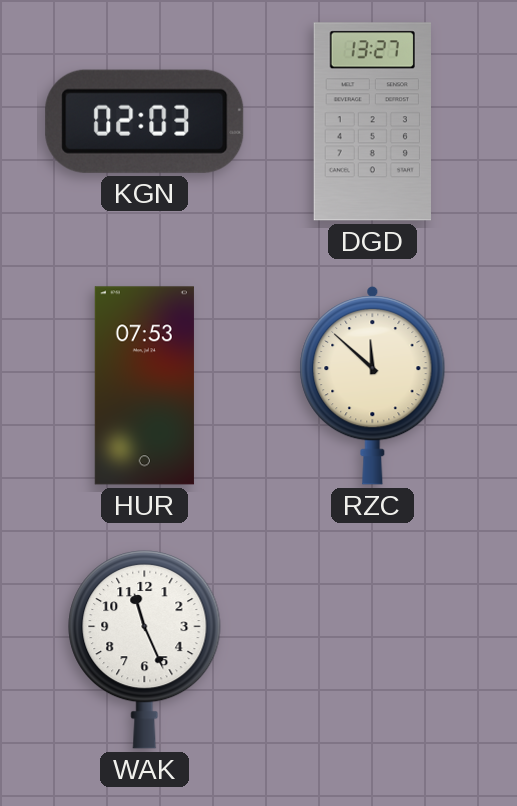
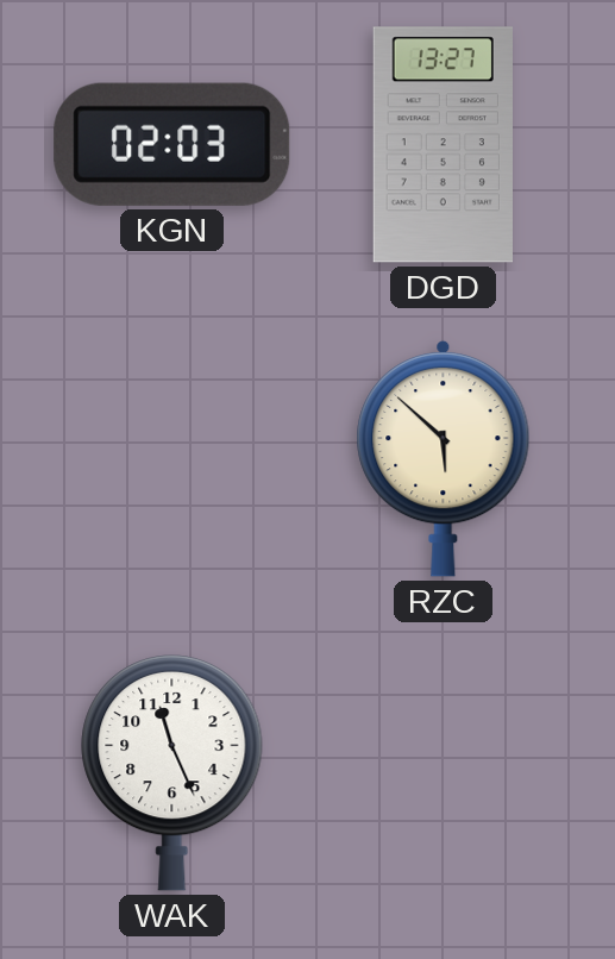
HUR: 07:53 -> none (144, 386)
RZC: 11:52 -> 5:52 (444, 458)
